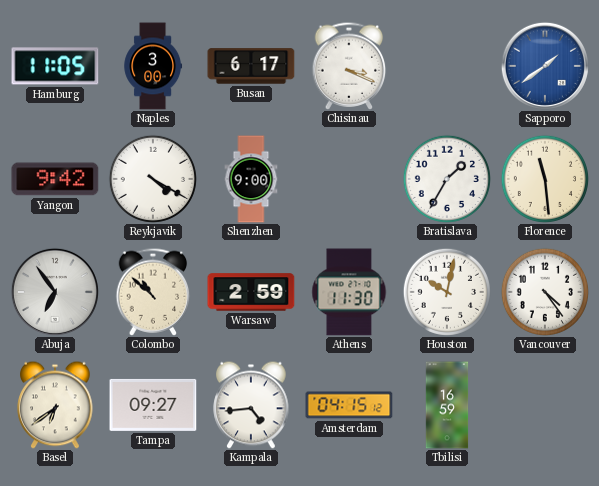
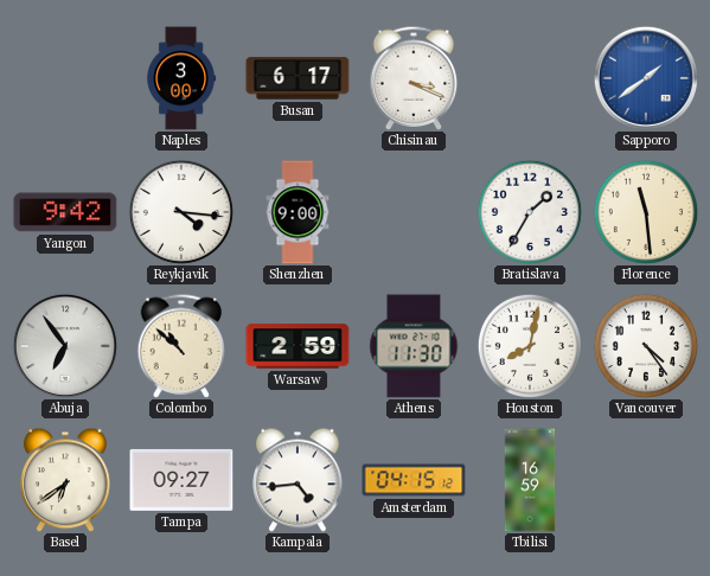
Hamburg: 11:05 -> none (55, 66)
Reykjavik: 4:20 -> 4:16 (181, 212)
Houston: 10:02 -> 8:02 (530, 346)
